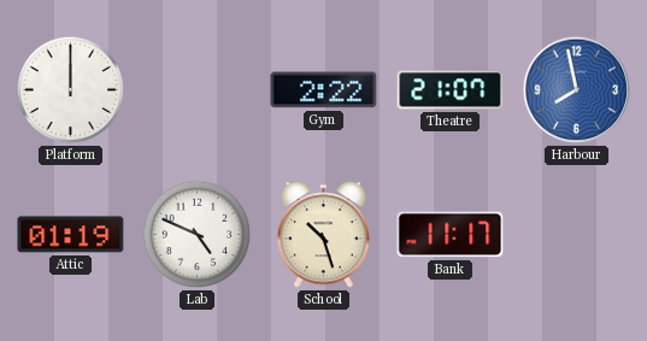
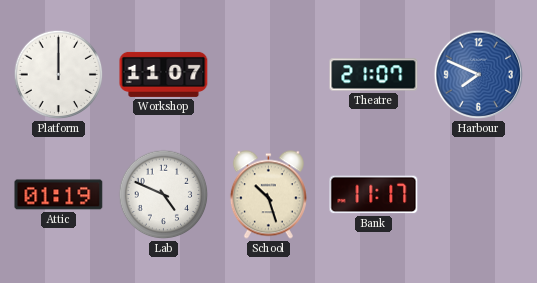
Workshop: none -> 11:07 (164, 74)
Gym: 2:22 -> none (324, 90)
Harbour: 7:58 -> 7:49 (479, 75)
